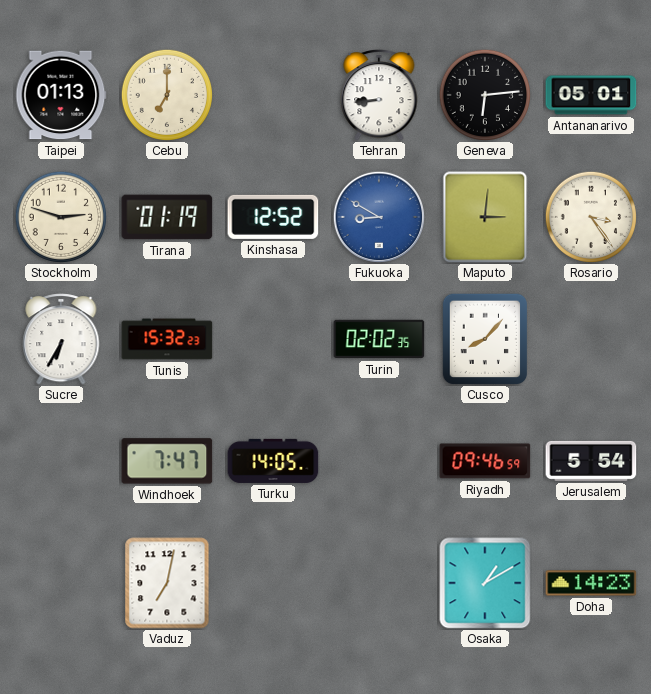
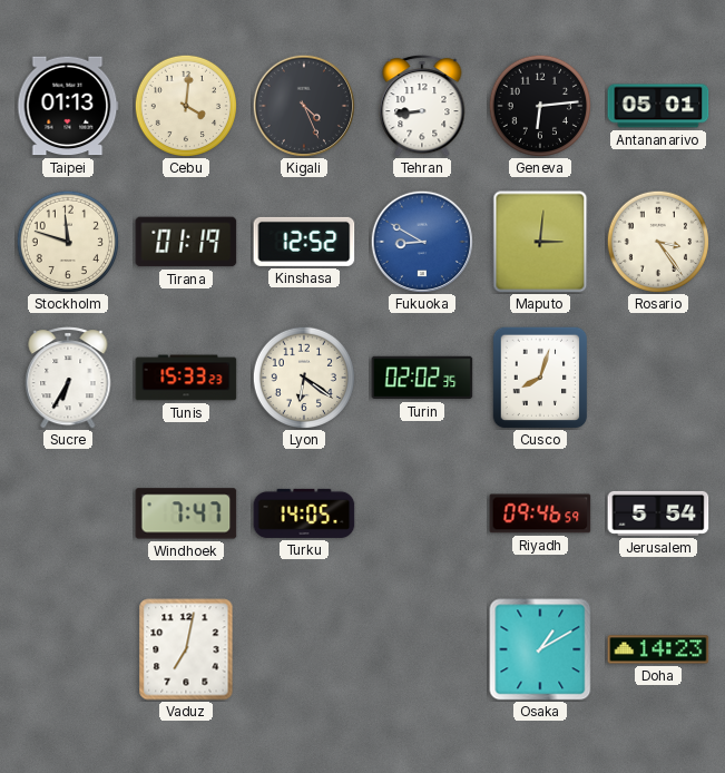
Cebu: 7:00 -> 4:01 (185, 105)
Kigali: none -> 4:26 (303, 105)
Stockholm: 2:48 -> 11:48 (67, 241)
Tunis: 15:32 -> 15:33 (186, 378)
Lyon: none -> 6:21 (303, 376)
Cusco: 8:07 -> 8:03 (540, 378)
